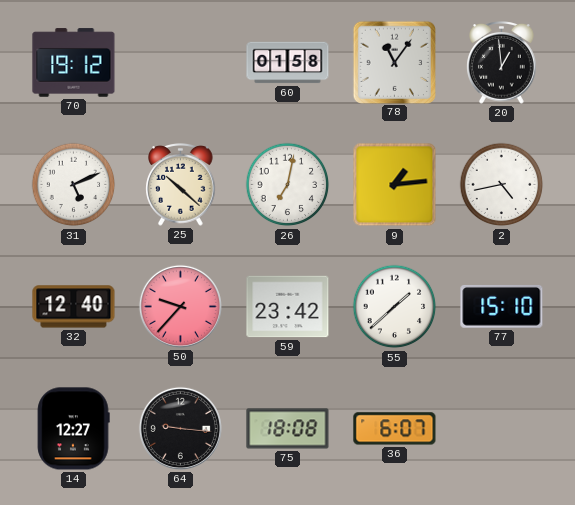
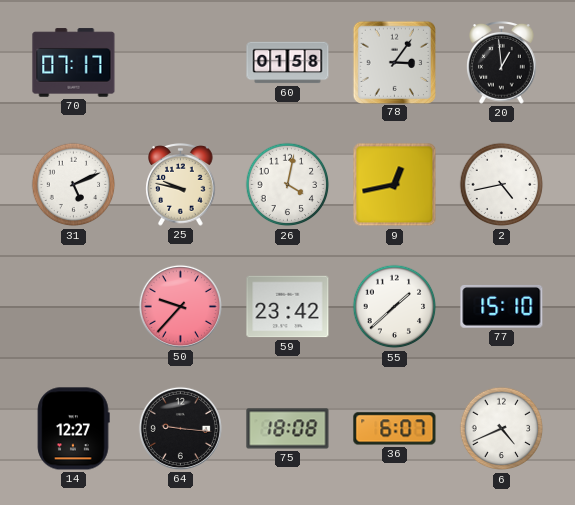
70: 19:12 -> 07:17 (74, 63)
78: 11:06 -> 3:06 (394, 62)
25: 10:22 -> 9:47 (181, 185)
26: 7:02 -> 4:02 (288, 185)
9: 1:14 -> 12:43 (395, 185)
32: 12:40 -> none (74, 307)
6: none -> 4:41 (502, 429)
